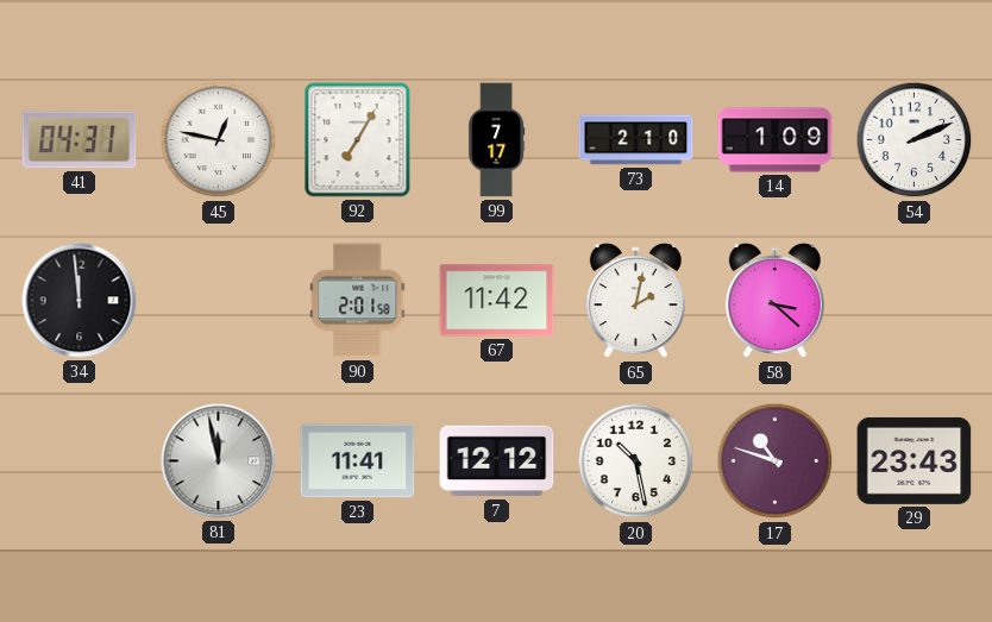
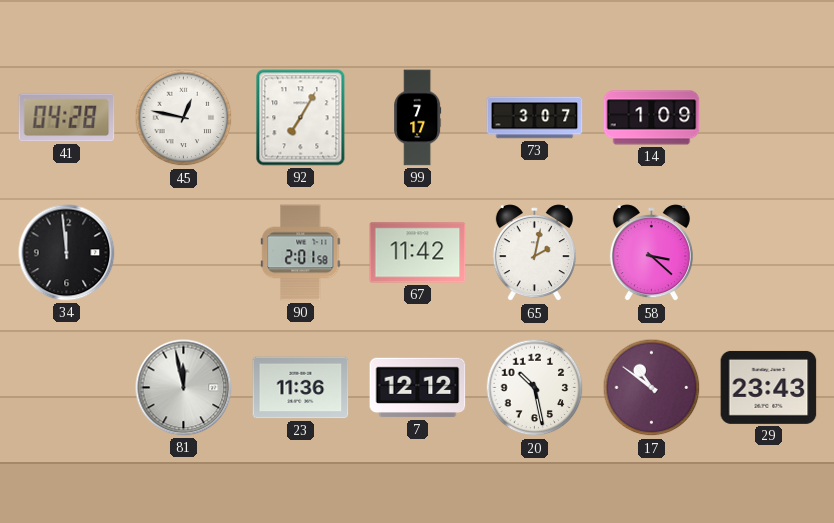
41: 04:31 -> 04:28 (67, 118)
73: 2:10 -> 3:07 (535, 118)
54: 2:11 -> none (915, 140)
23: 11:41 -> 11:36 (301, 388)
17: 10:48 -> 10:51 (652, 388)
